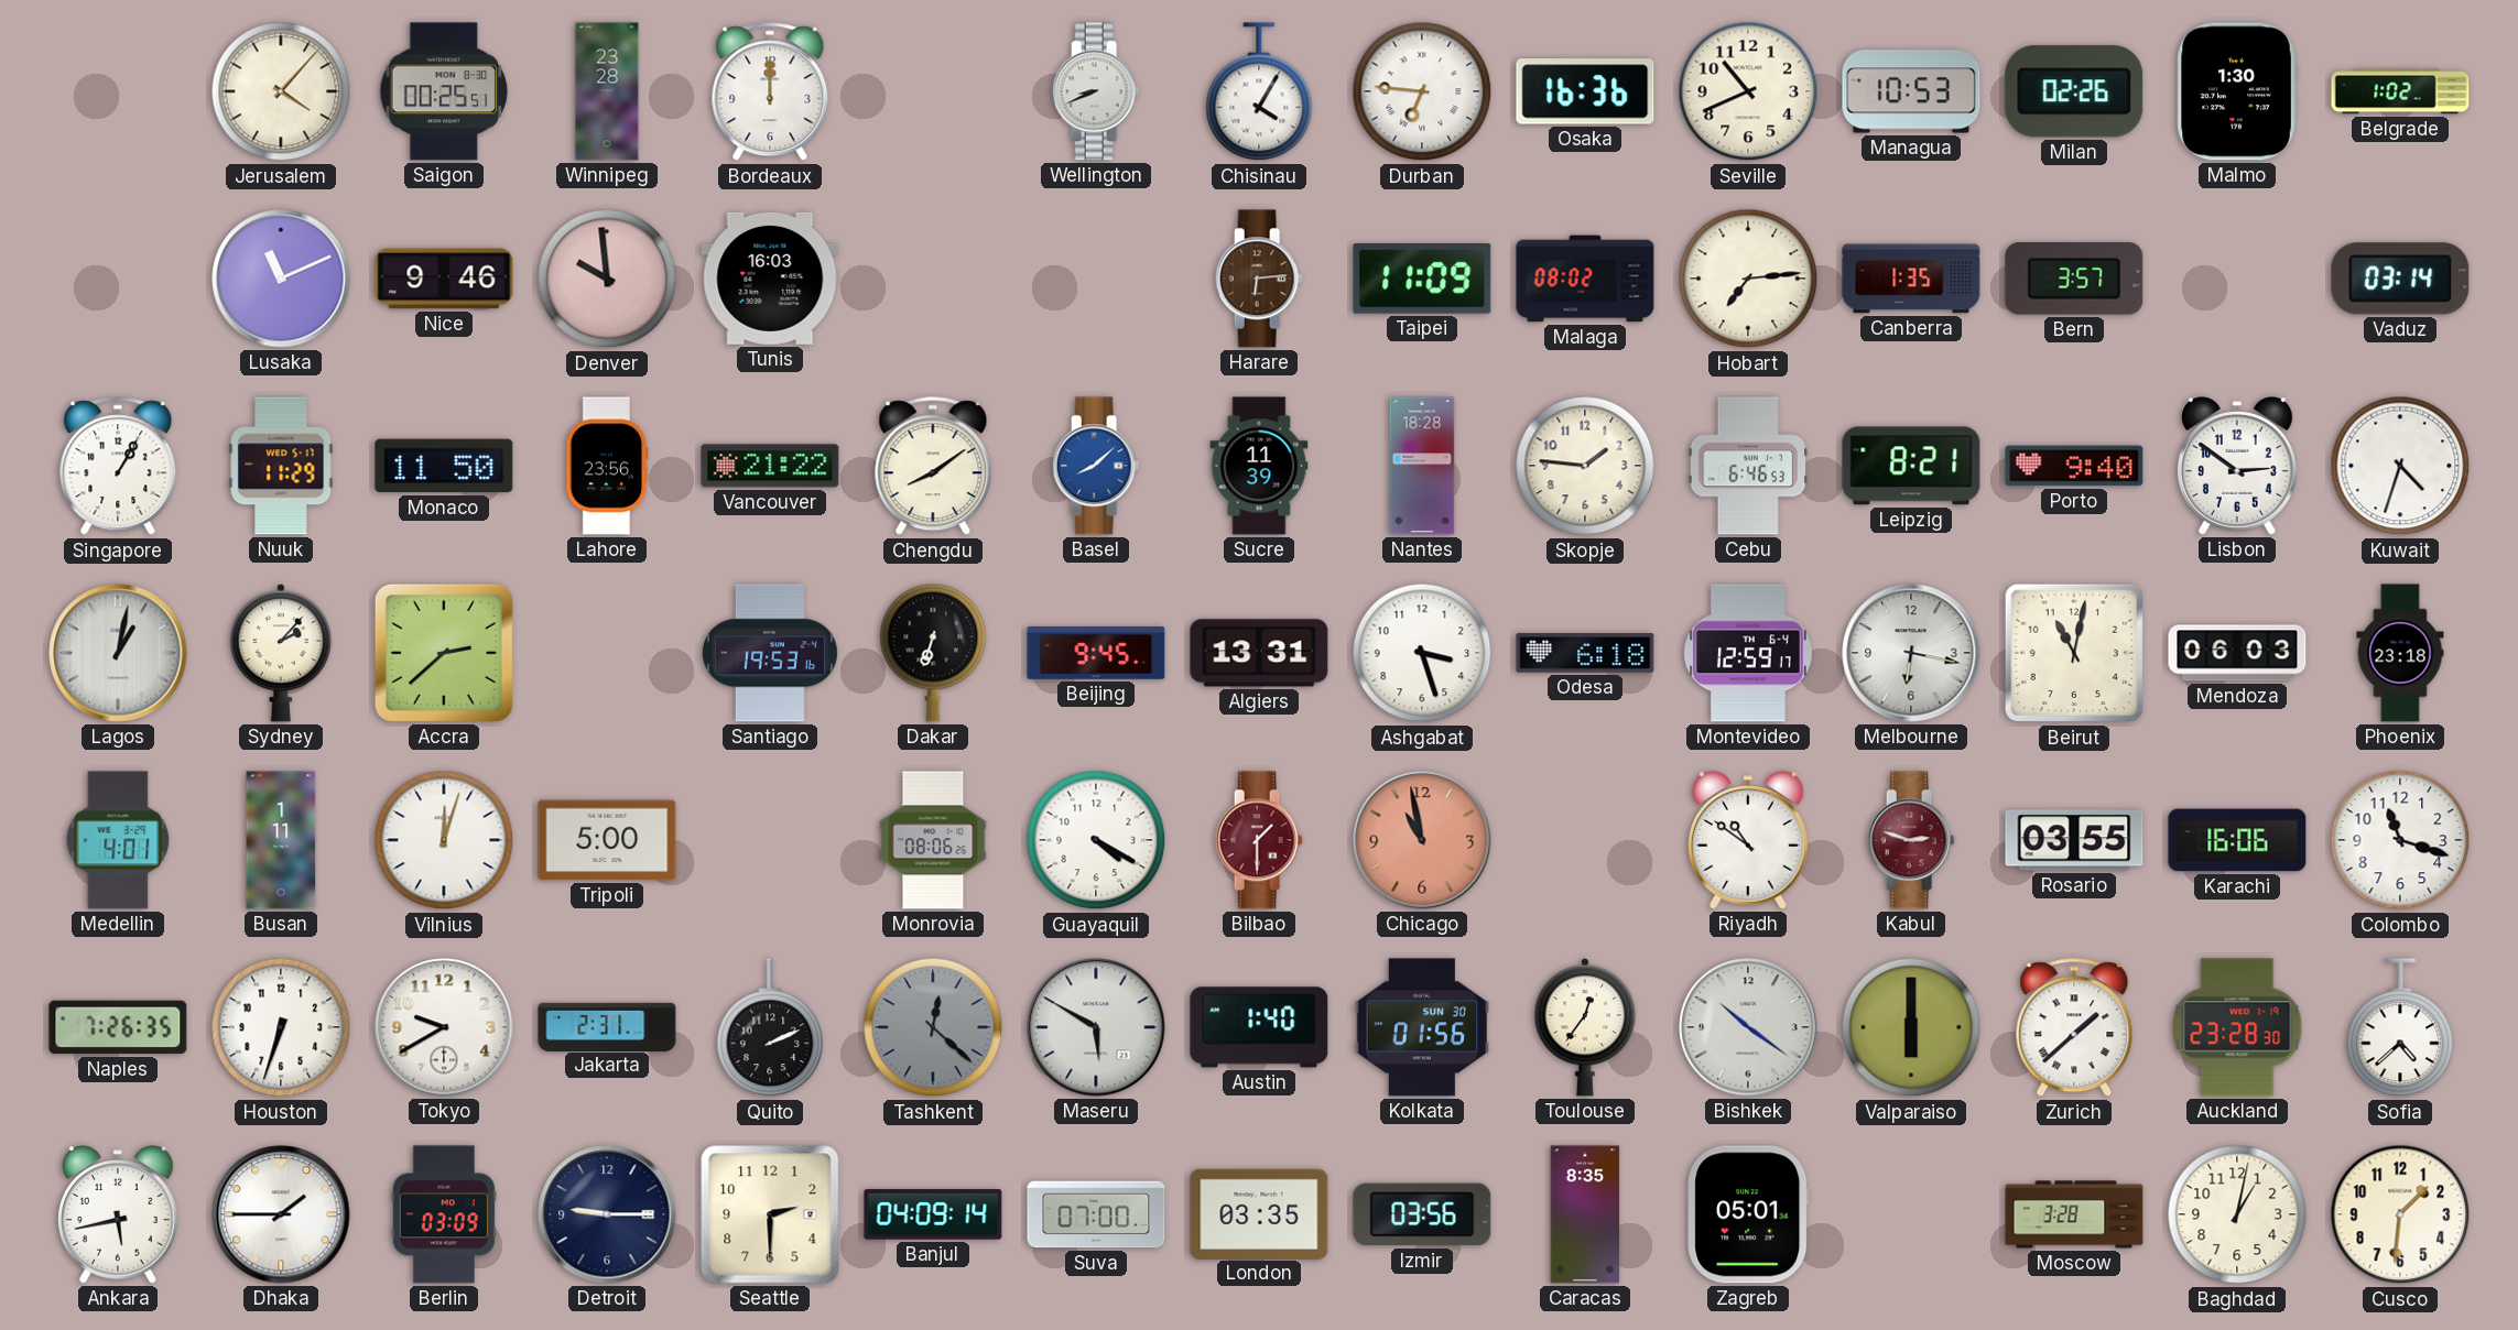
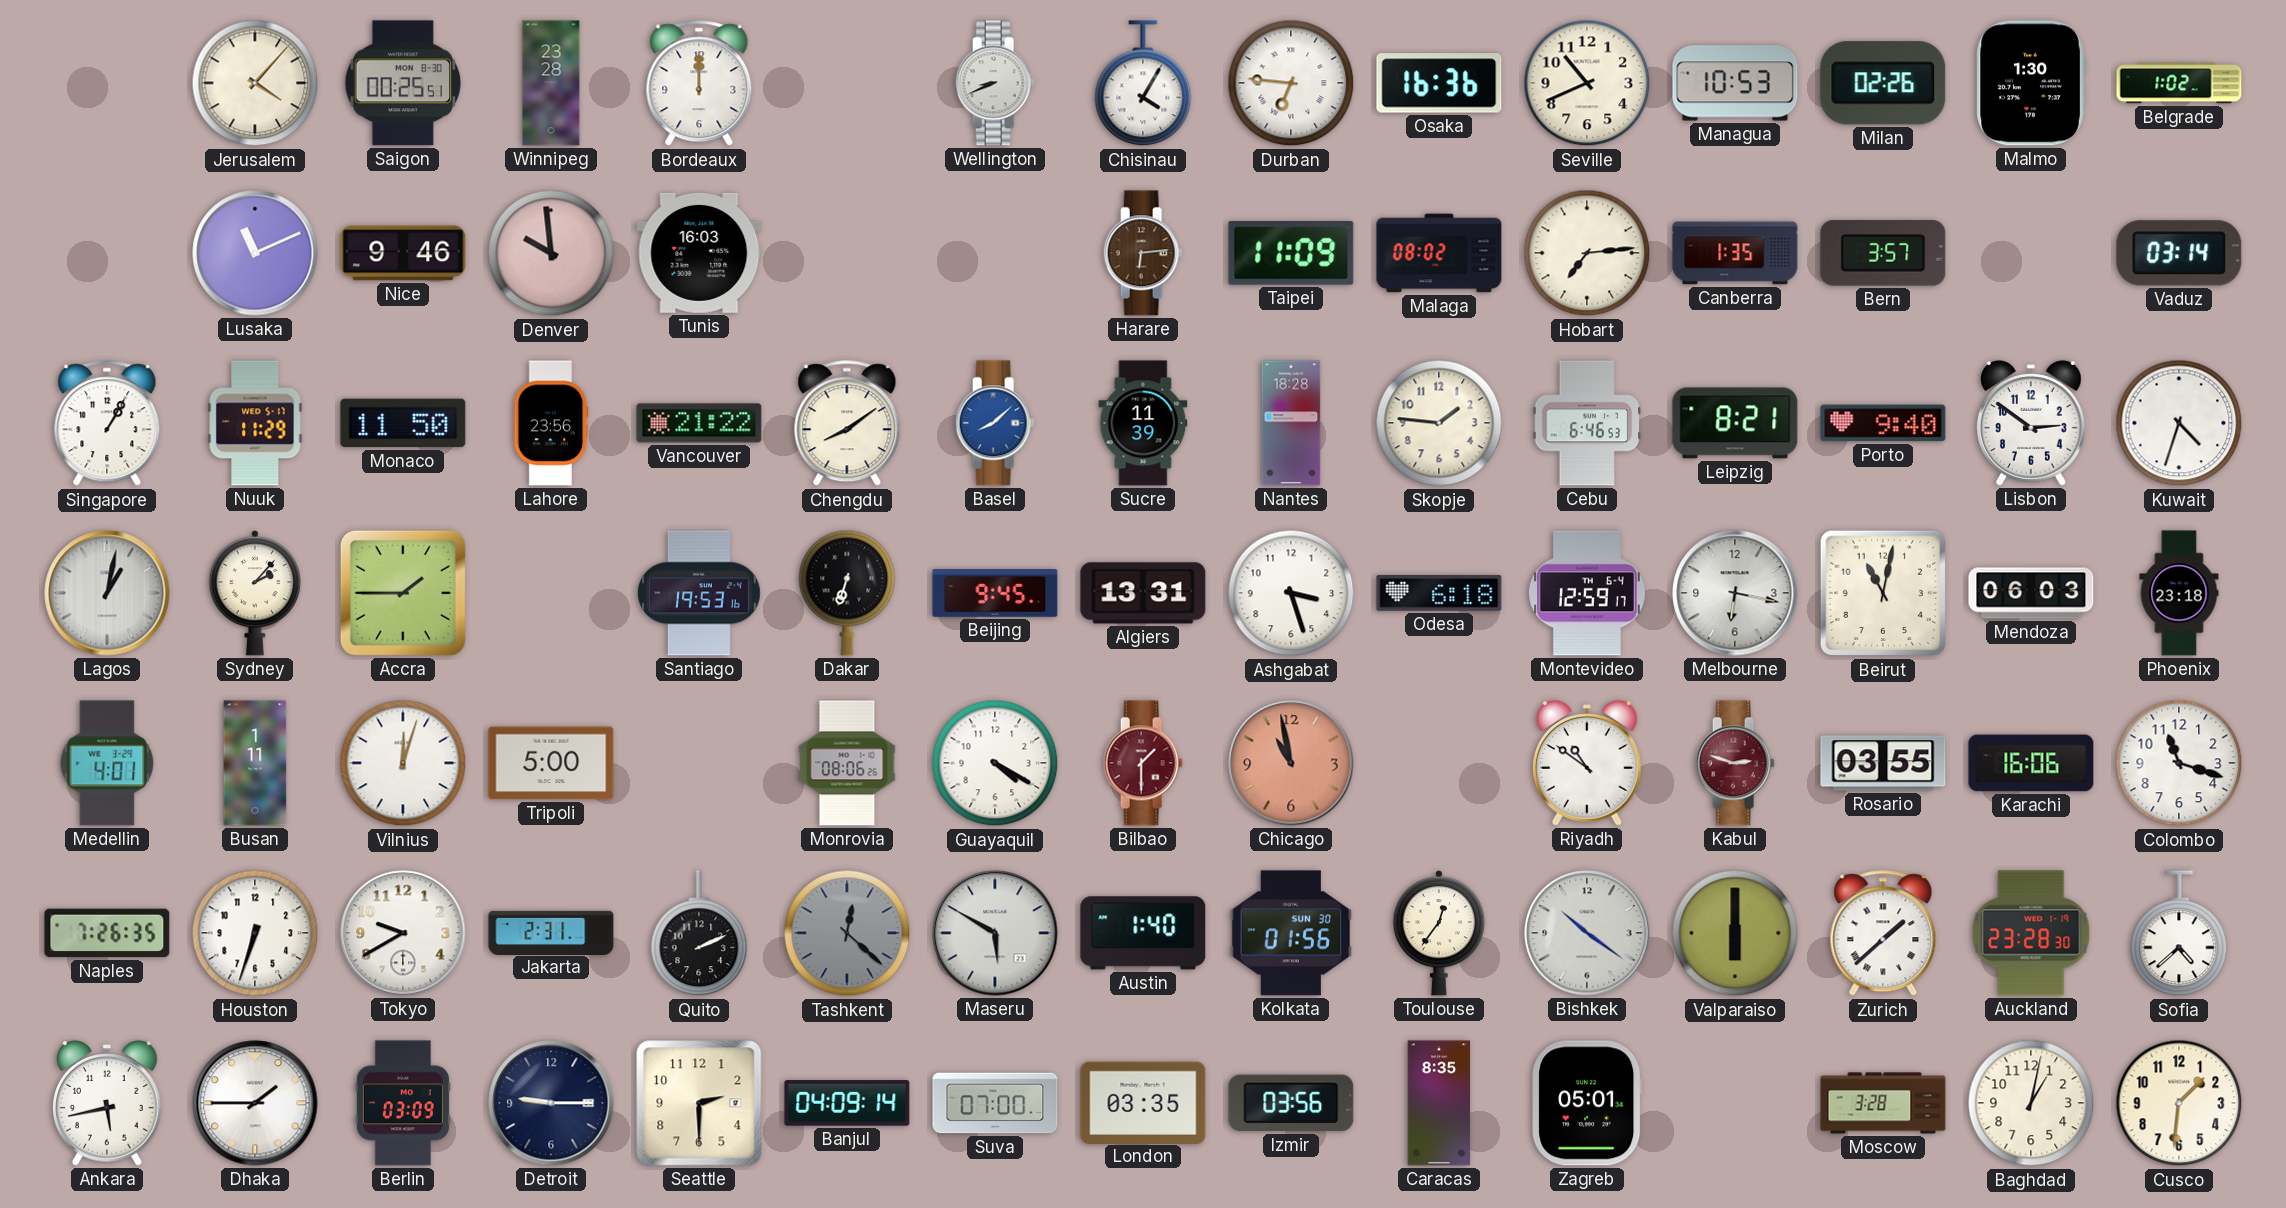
Accra: 2:38 -> 1:45 (403, 593)
